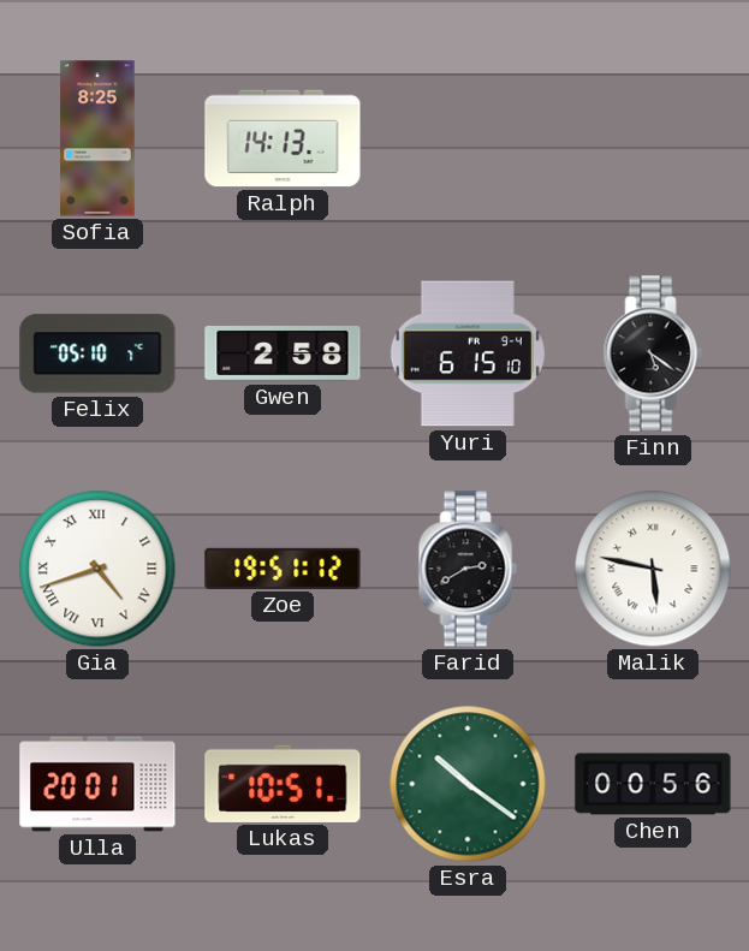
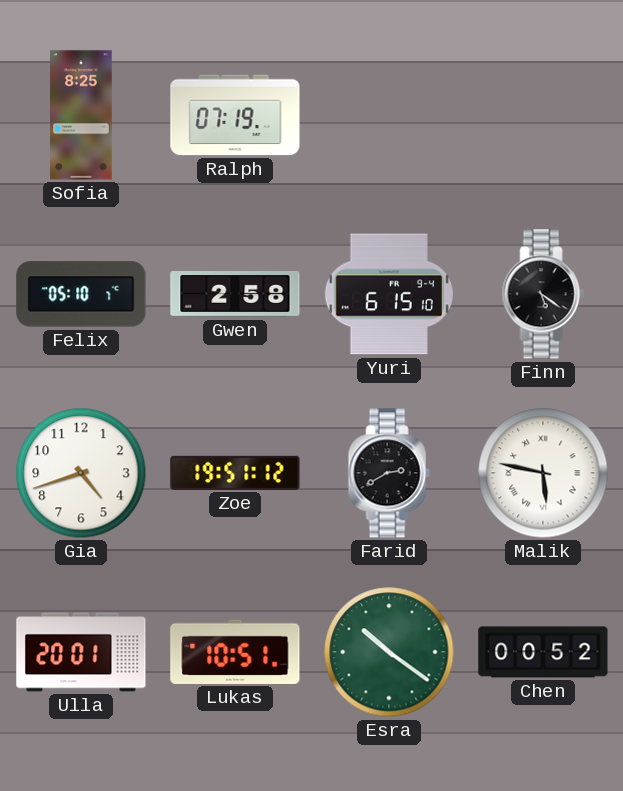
Ralph: 14:13 -> 07:19 (235, 115)
Gia numerals: Roman -> Arabic (81, 473)
Chen: 00:56 -> 00:52 (543, 652)
